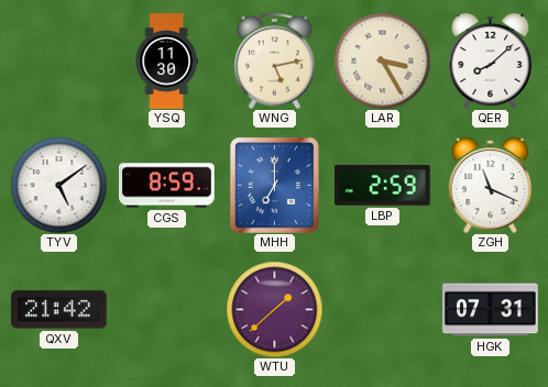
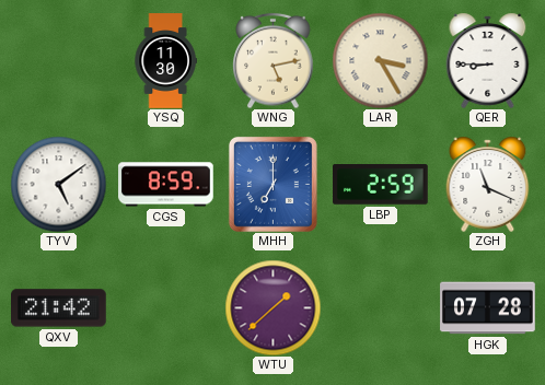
QER: 8:08 -> 8:45 (488, 60)
HGK: 07:31 -> 07:28 (488, 308)
